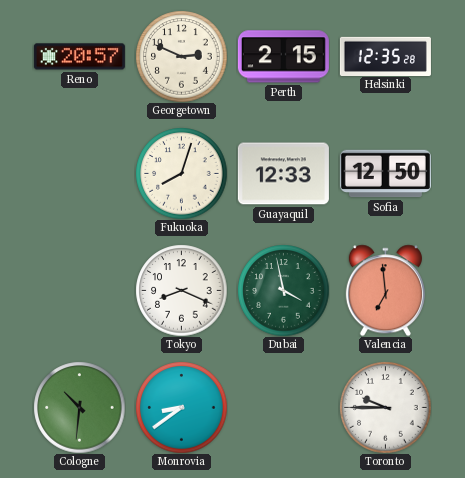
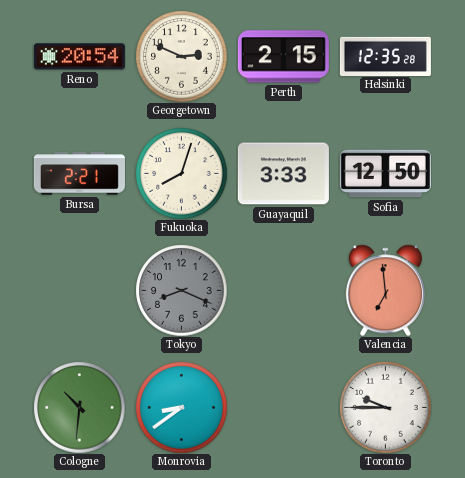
Reno: 20:57 -> 20:54 (79, 57)
Bursa: none -> 2:21 (79, 174)
Guayaquil: 12:33 -> 3:33 (283, 174)
Tokyo dial: white -> grey (181, 290)
Dubai: 3:58 -> none (283, 290)
